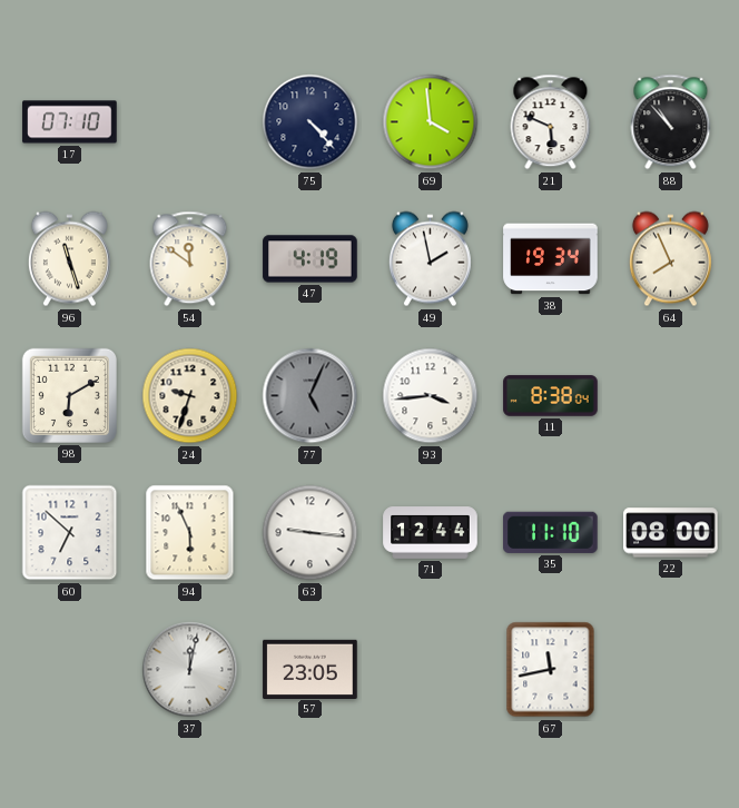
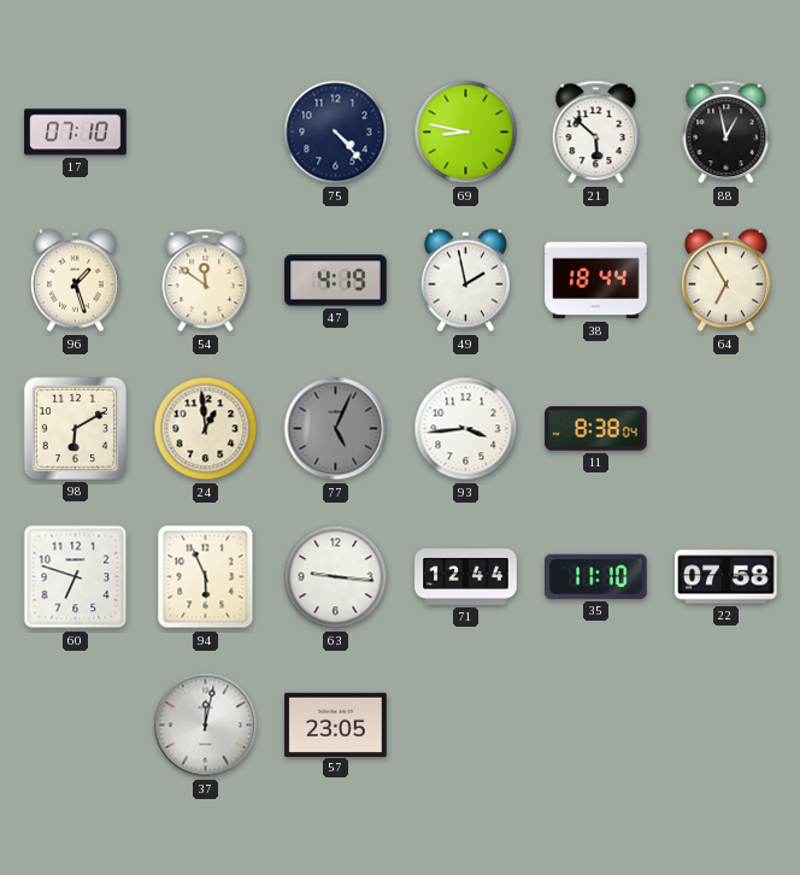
69: 3:59 -> 8:47 (466, 133)
21: 5:49 -> 5:52 (596, 133)
88: 10:53 -> 12:58 (727, 133)
96: 11:27 -> 1:27 (75, 281)
38: 19:34 -> 18:44 (596, 281)
64: 7:56 -> 6:55 (725, 281)
24: 9:33 -> 12:59 (206, 429)
60: 6:52 -> 6:48 (76, 577)
22: 08:00 -> 07:58 (727, 577)
67: 11:43 -> none (551, 670)
